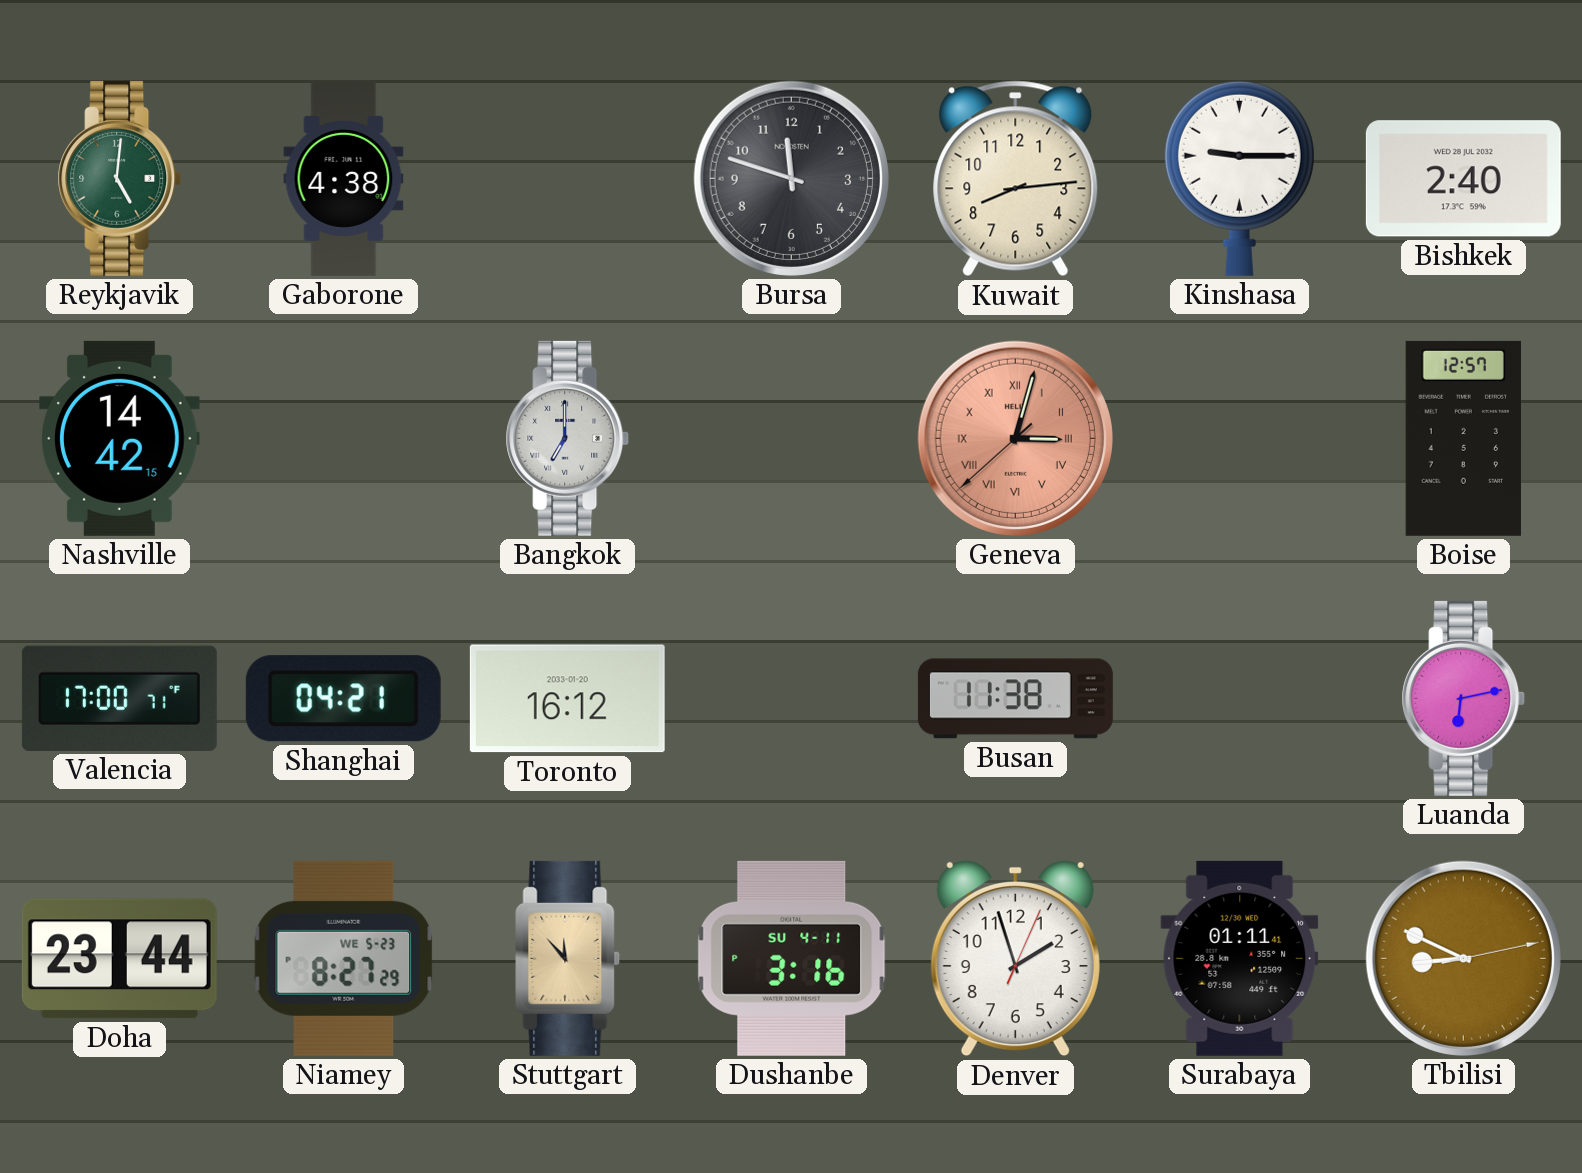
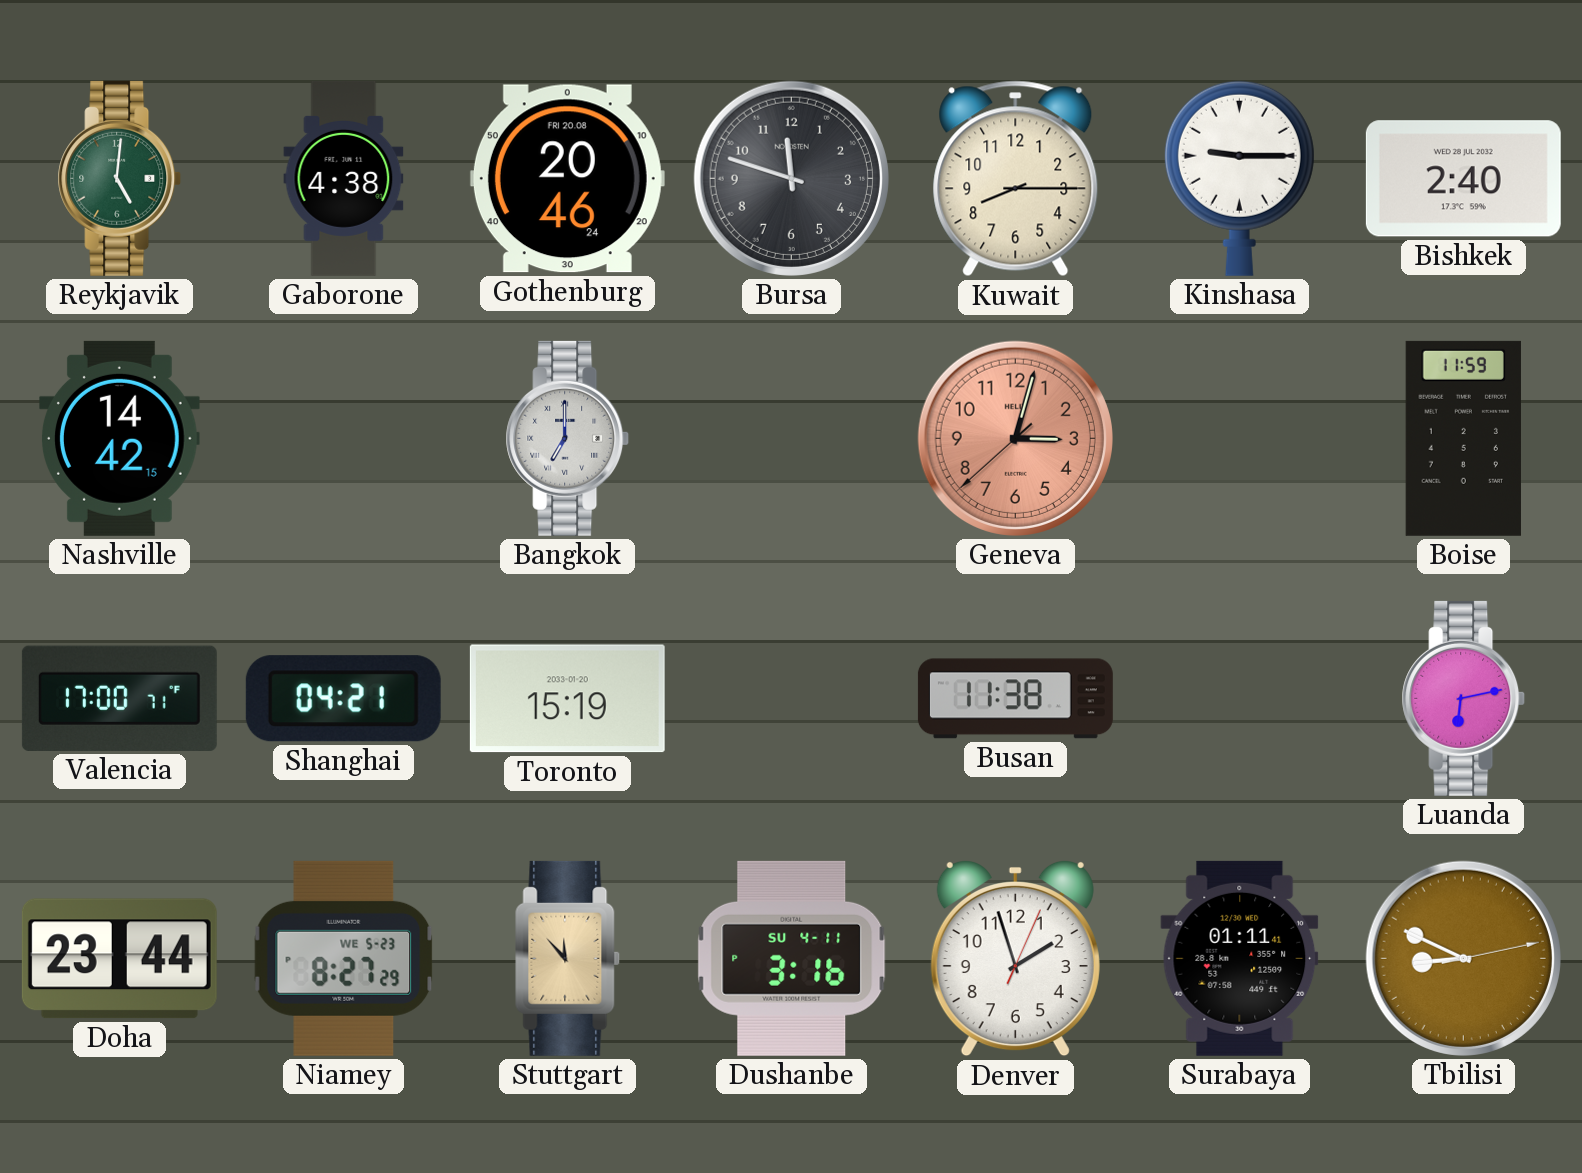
Gothenburg: none -> 20:46 (567, 179)
Kuwait: 8:14 -> 8:15 (1016, 179)
Geneva numerals: Roman -> Arabic (1015, 438)
Boise: 12:57 -> 11:59 (1463, 438)
Toronto: 16:12 -> 15:19 (567, 699)
